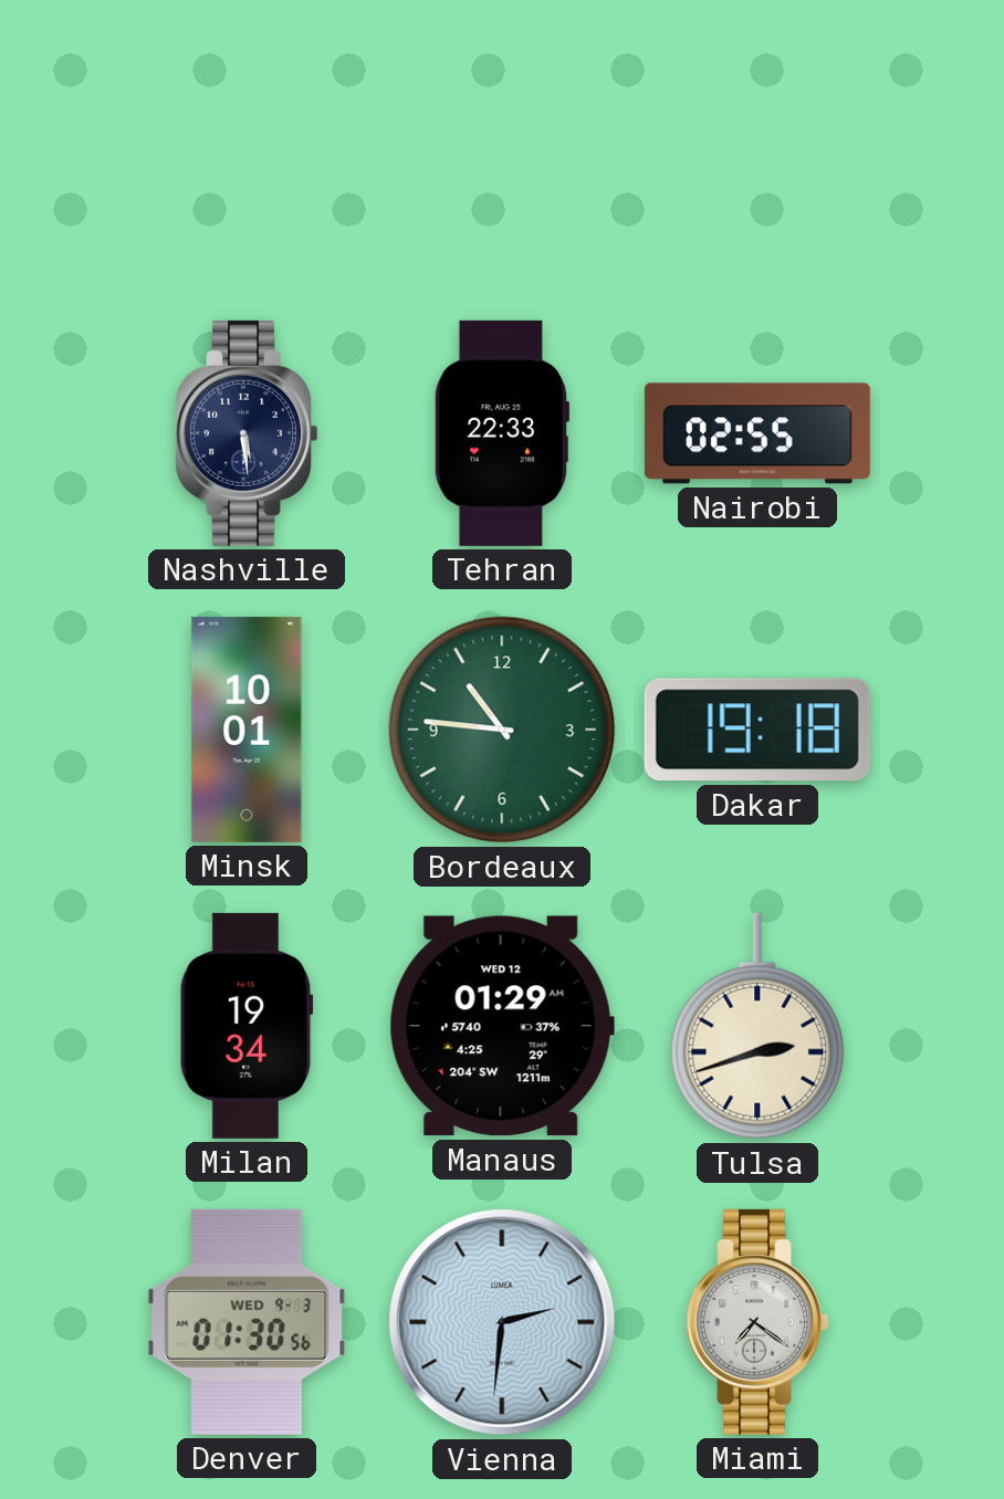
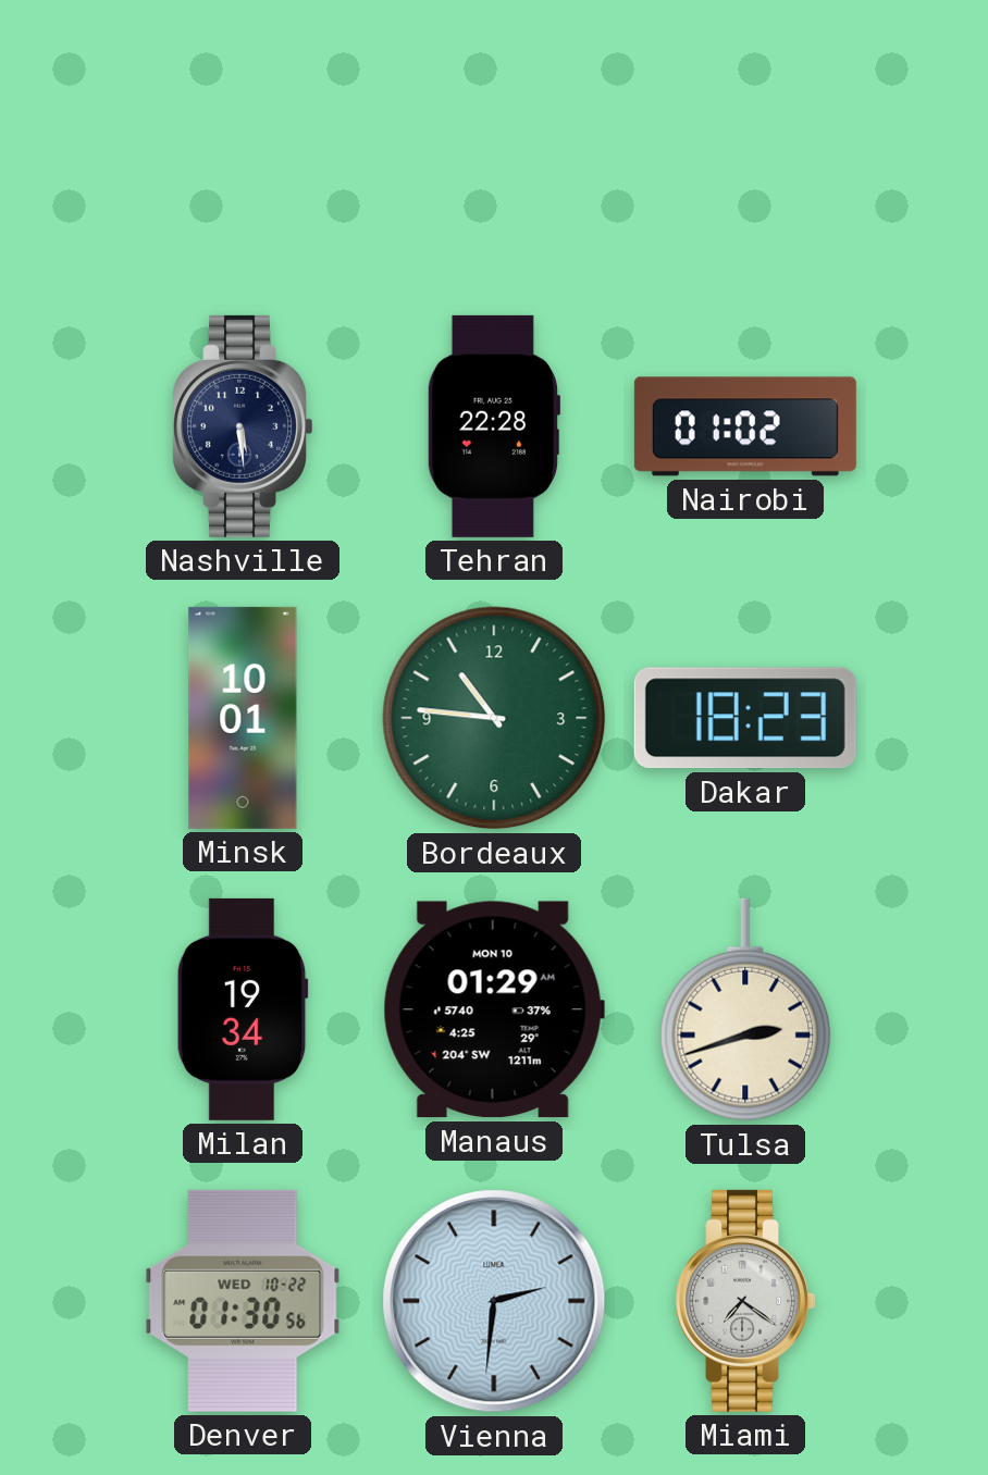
Tehran: 22:33 -> 22:28 (493, 426)
Nairobi: 02:55 -> 01:02 (745, 426)
Dakar: 19:18 -> 18:23 (745, 718)
Manaus date: WED 12 -> MON 10 (494, 1009)
Denver date: WED 9-3 -> WED 10-22 (243, 1301)
